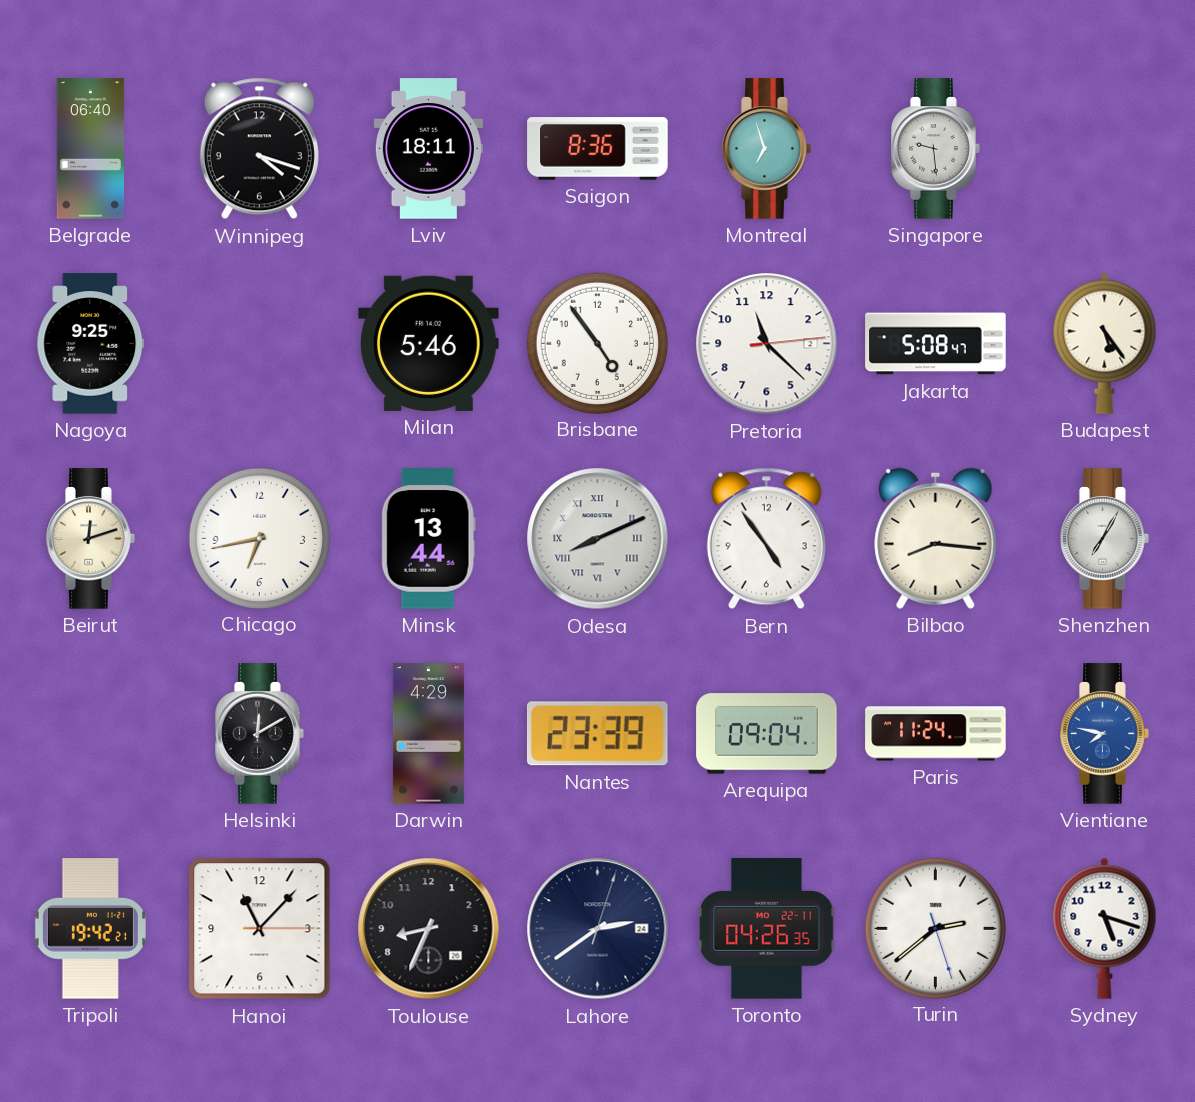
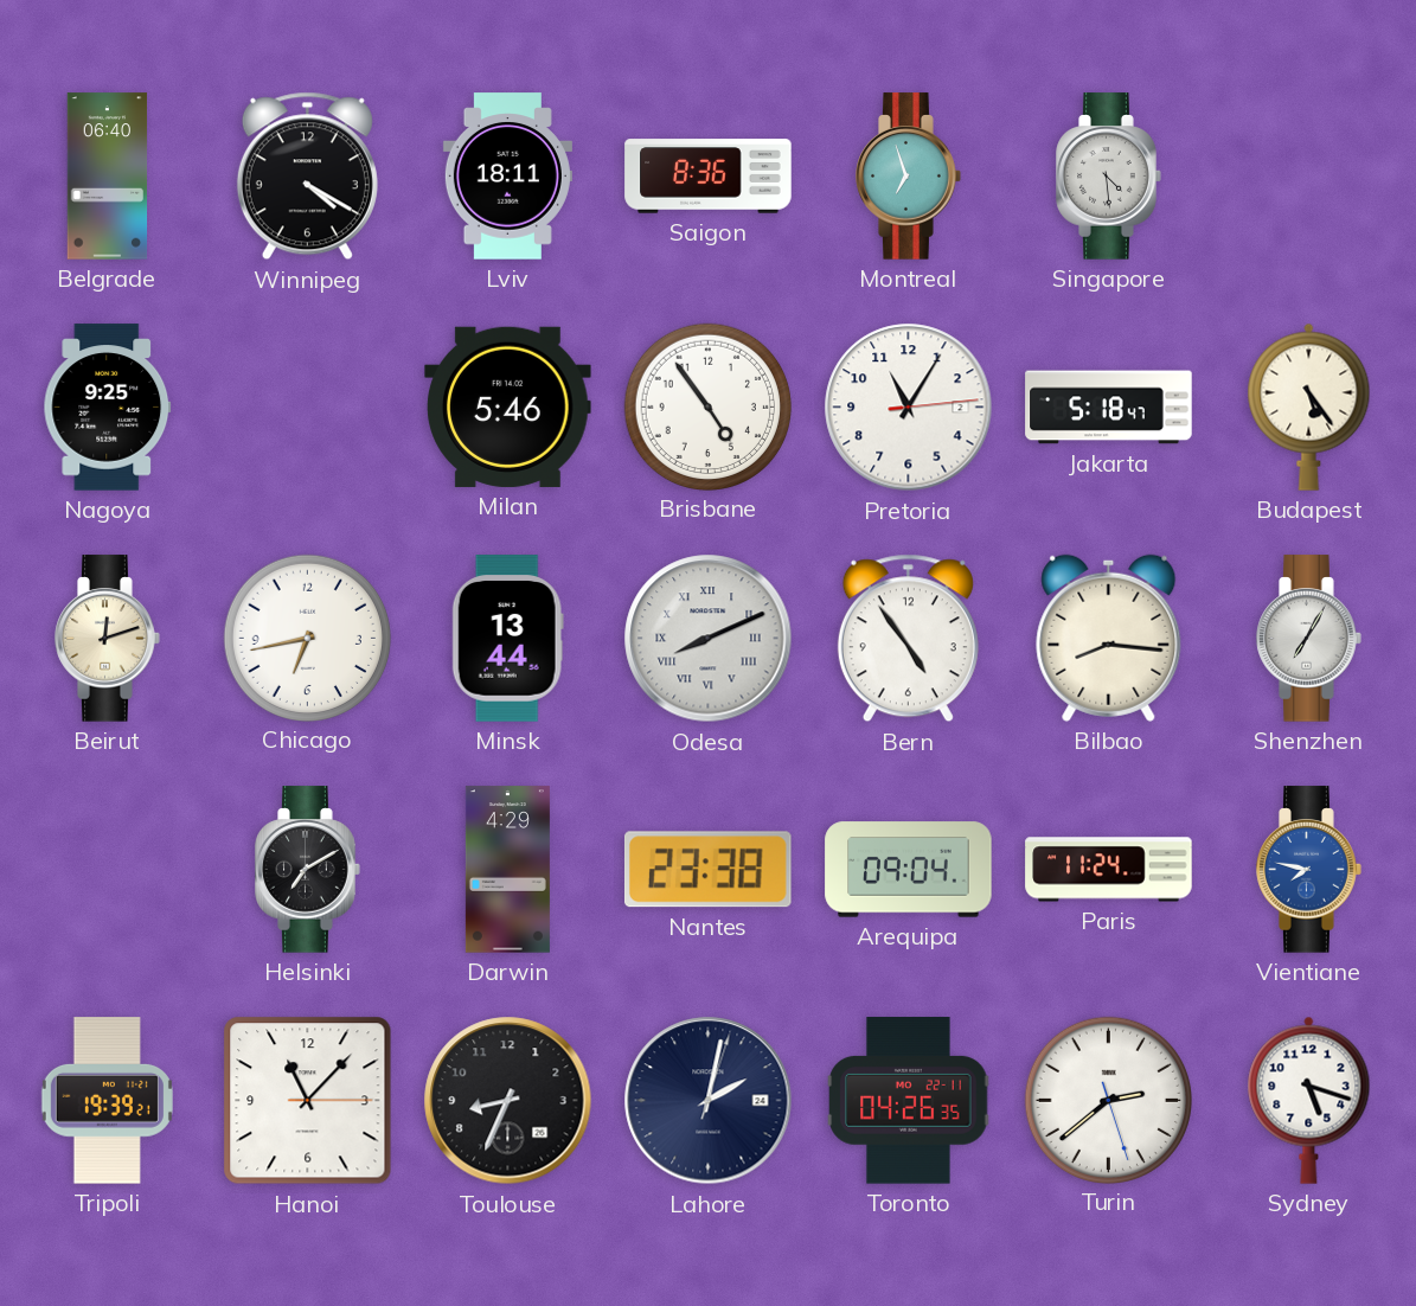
Winnipeg: 4:18 -> 4:20 (307, 177)
Singapore: 9:29 -> 4:29 (1109, 177)
Pretoria: 11:22 -> 11:05 (909, 408)
Jakarta: 5:08 -> 5:18 (1109, 408)
Helsinki: 12:10 -> 7:10 (308, 870)
Nantes: 23:39 -> 23:38 (707, 870)
Tripoli: 19:42 -> 19:39 (107, 1101)
Lahore: 2:39 -> 2:02 (709, 1101)
